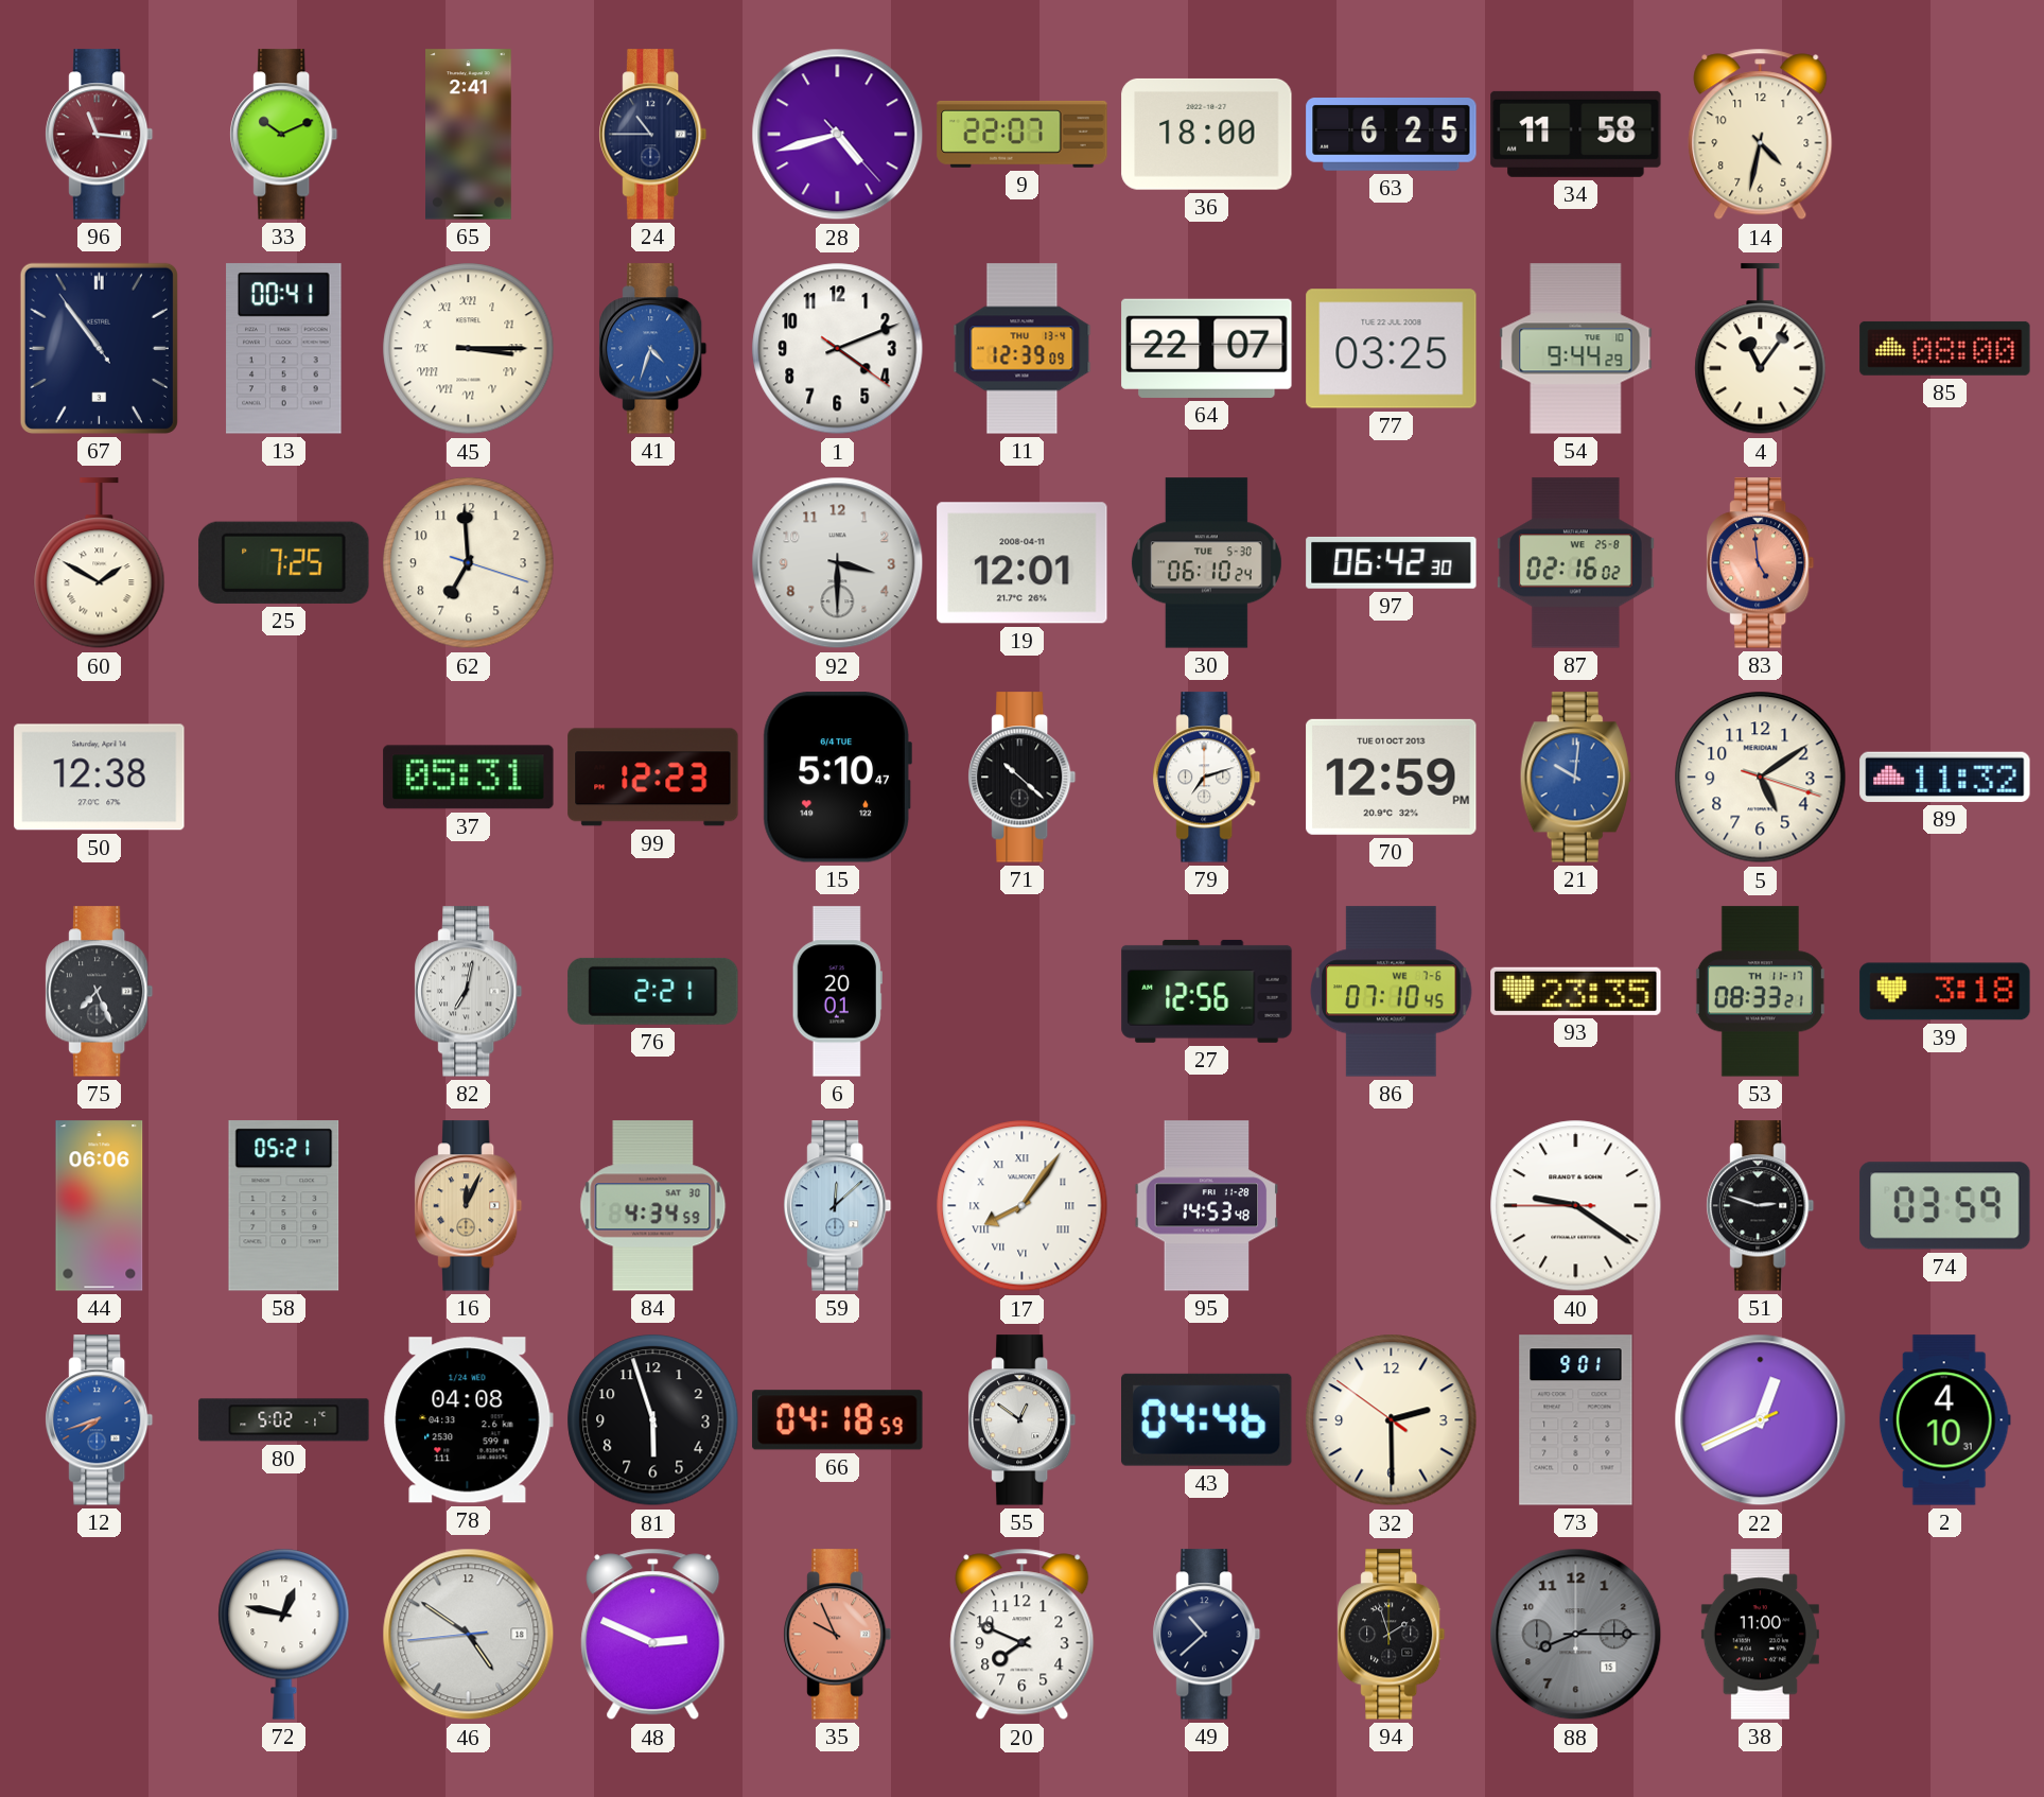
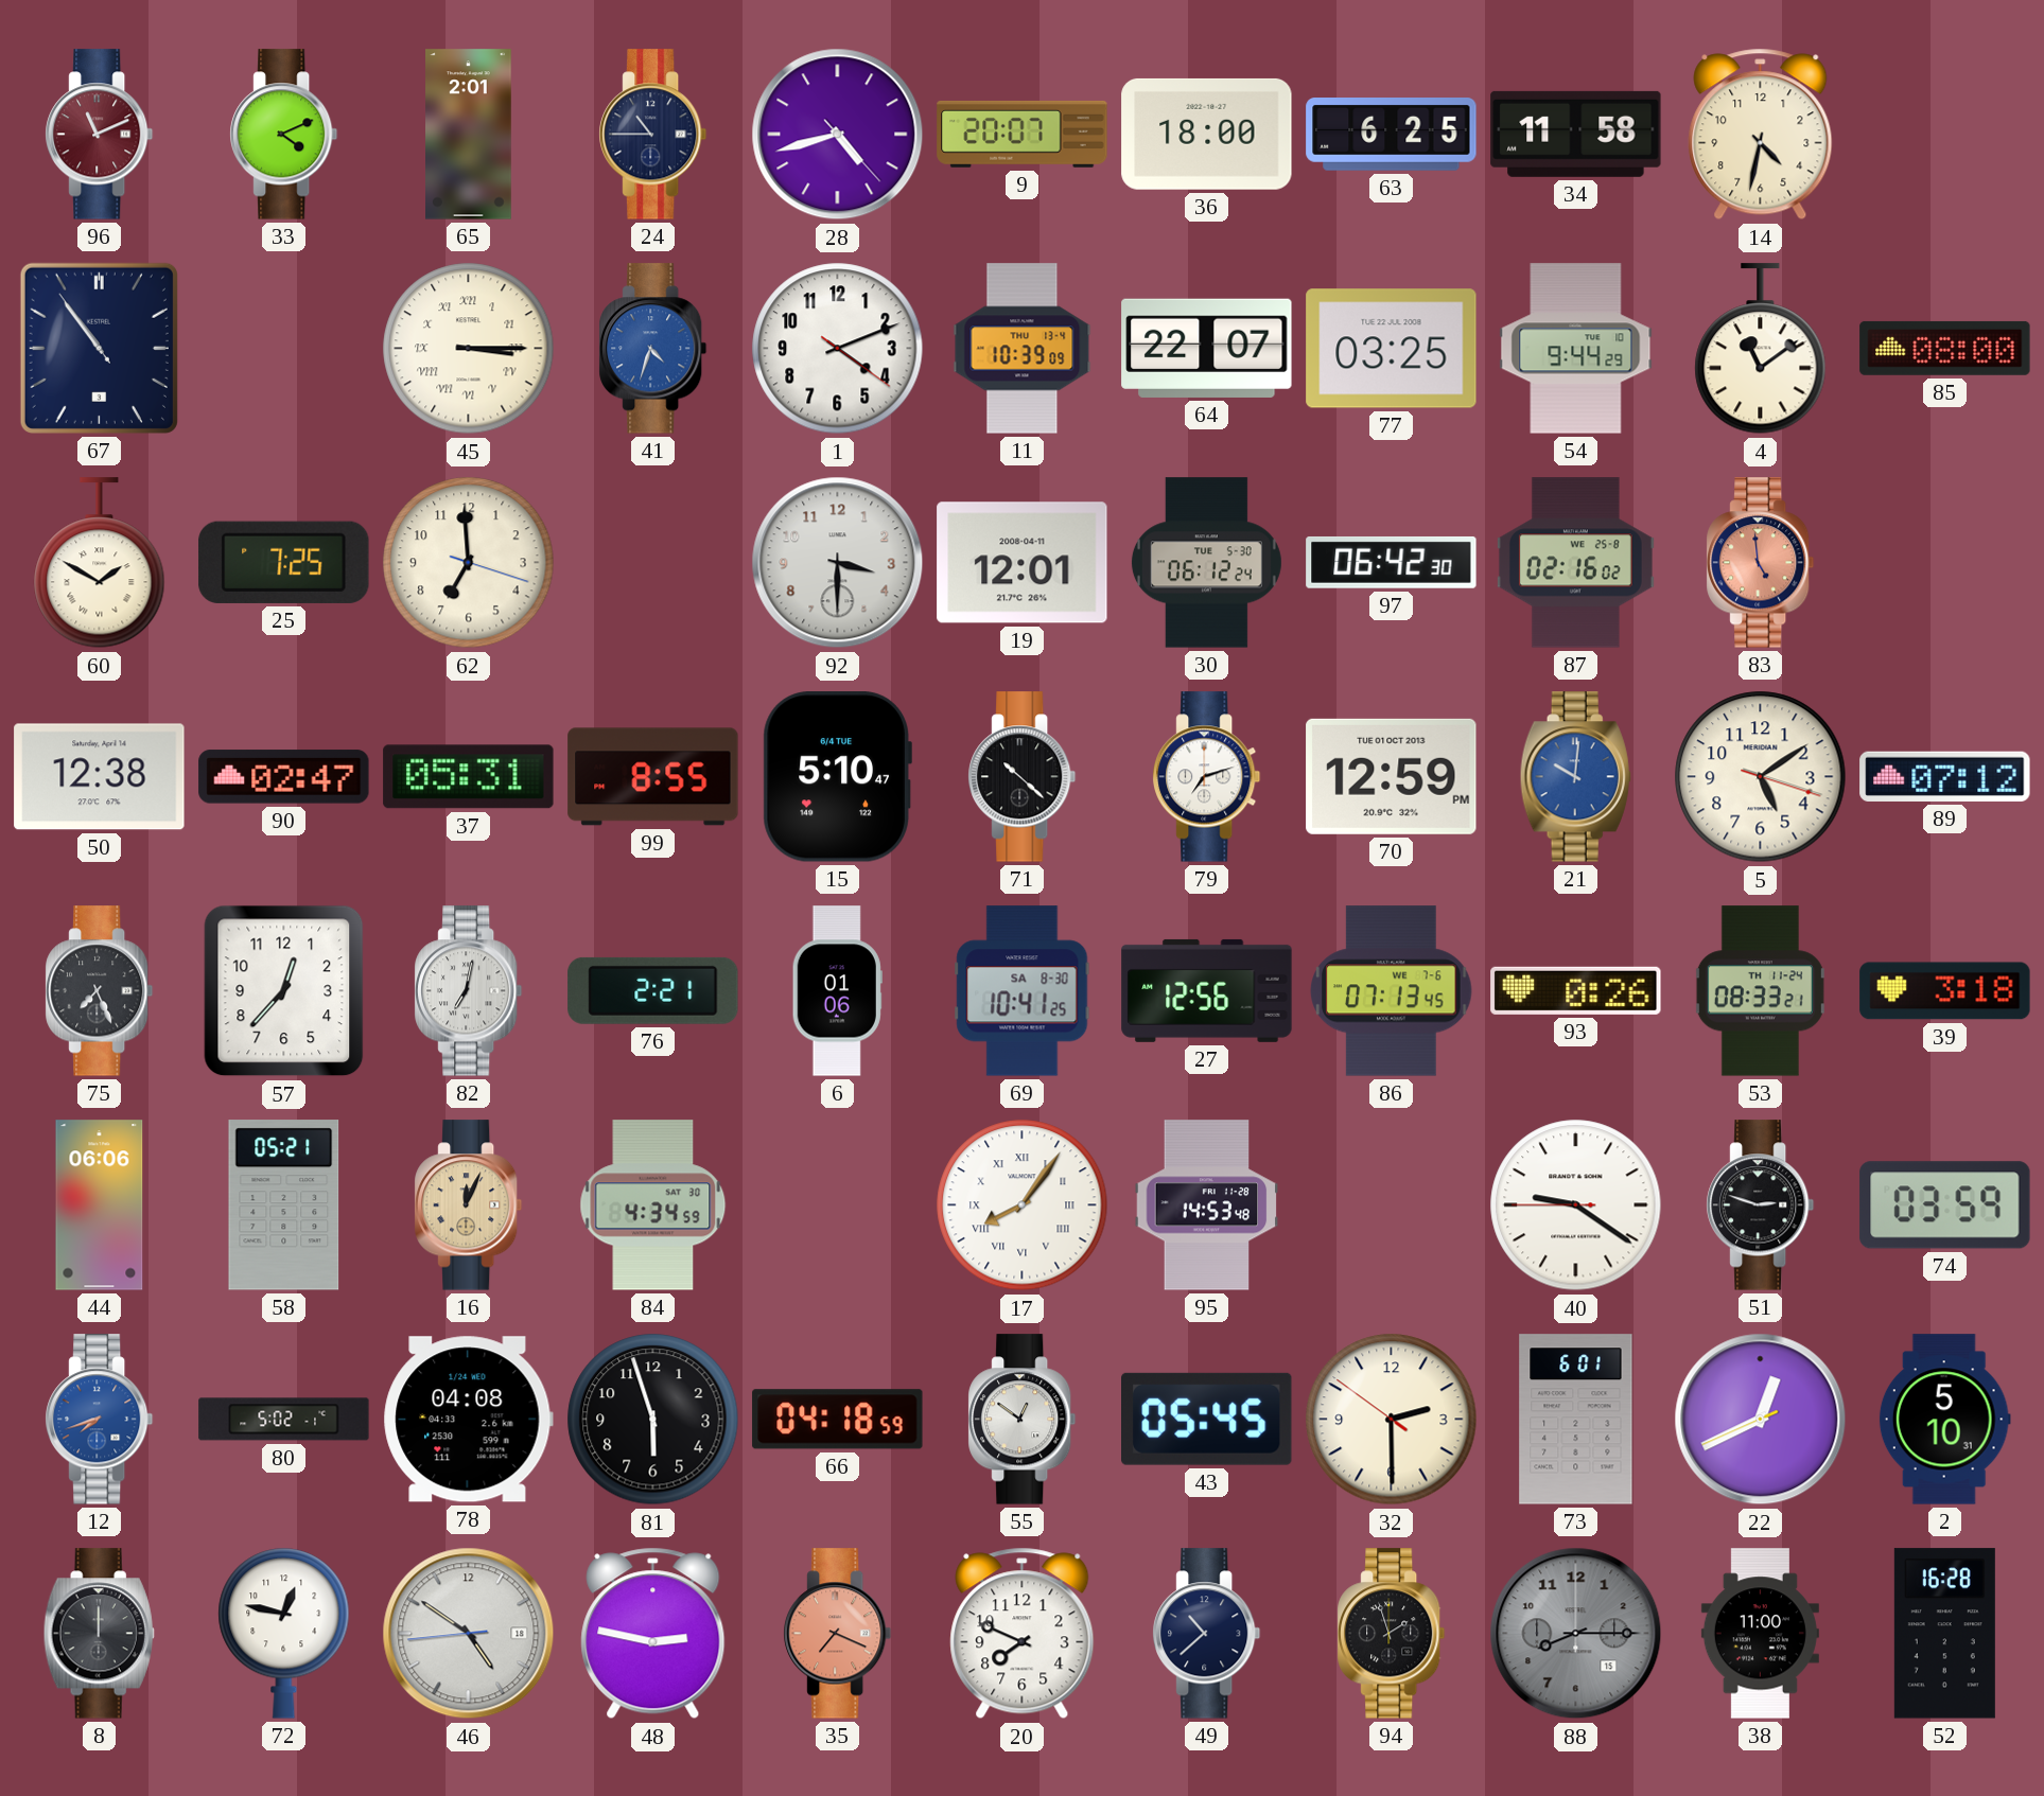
96: 11:16 -> 11:11 (100, 135)
33: 10:11 -> 4:11 (284, 135)
65: 2:41 -> 2:01 (469, 135)
9: 22:07 -> 20:07 (1023, 134)
13: 00:41 -> none (284, 349)
11: 12:39 -> 10:39 (1023, 349)
4: 11:06 -> 11:09 (1761, 349)
30: 06:10 -> 06:12 (1206, 563)
90: none -> 02:47 (284, 777)
99: 12:23 -> 8:55 (653, 777)
89: 11:32 -> 07:12 (1945, 776)
57: none -> 12:37 (284, 991)
6: 20:01 -> 01:06 (837, 991)
69: none -> 10:41 (1023, 991)
86: 07:10 -> 07:13 (1392, 991)
93: 23:35 -> 0:26 (1576, 990)
53 date: TH 11-17 -> TH 11-24 (1760, 991)
59: 12:08 -> none (838, 1206)
43: 04:46 -> 05:45 (1207, 1419)
73: 9:01 -> 6:01 (1576, 1420)
2: 4:10 -> 5:10 (1944, 1420)
8: none -> 12:00 (99, 1634)
48: 2:49 -> 2:47 (653, 1634)
35: 9:56 -> 7:19 (838, 1634)
52: none -> 16:28 (1944, 1634)
